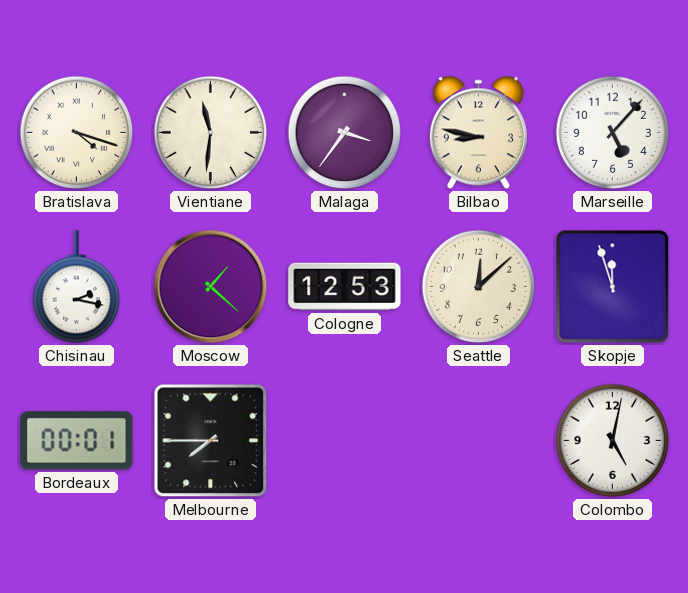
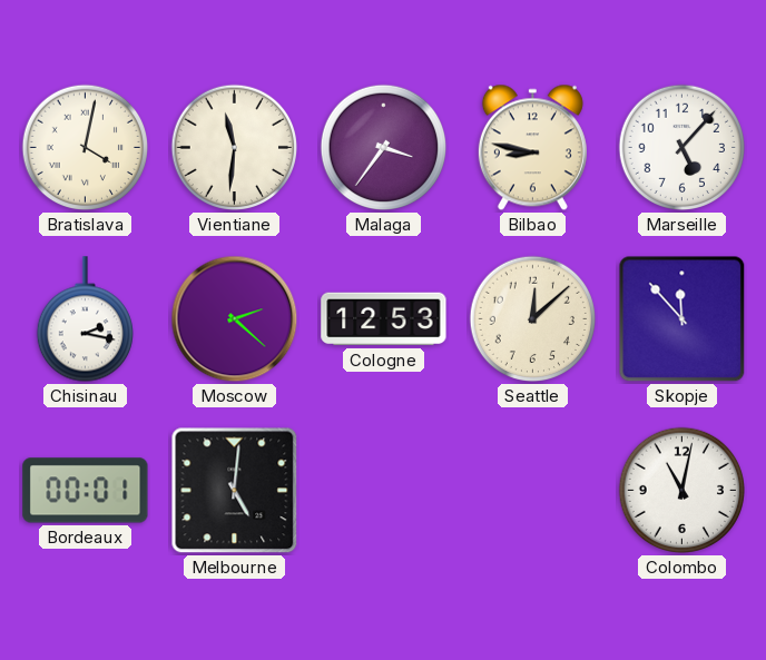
Bratislava: 4:18 -> 4:02 (86, 148)
Moscow: 1:22 -> 2:22 (235, 319)
Skopje: 11:57 -> 11:53 (682, 319)
Melbourne: 7:45 -> 5:01 (235, 491)
Colombo: 5:02 -> 11:02 (682, 491)
